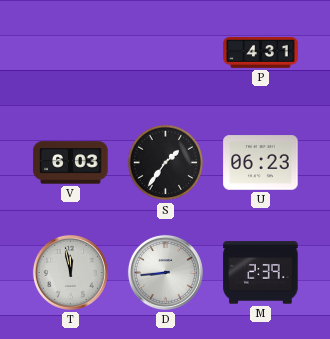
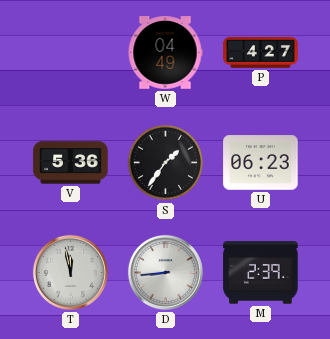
W: none -> 04:49 (165, 53)
P: 4:31 -> 4:27 (261, 53)
V: 6:03 -> 5:36 (71, 163)
